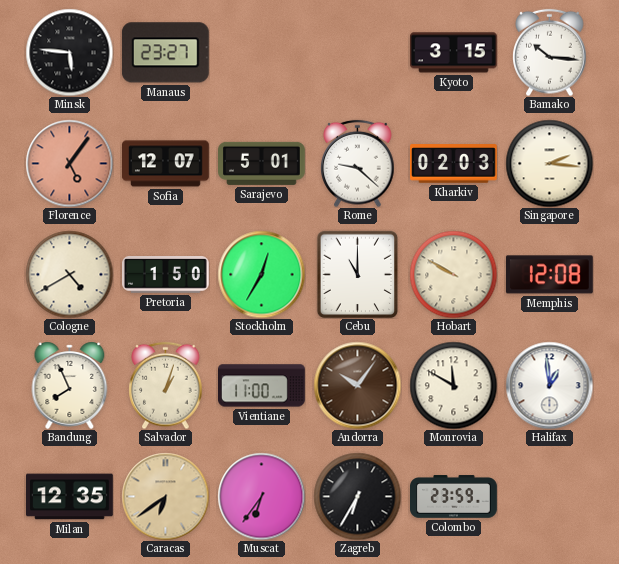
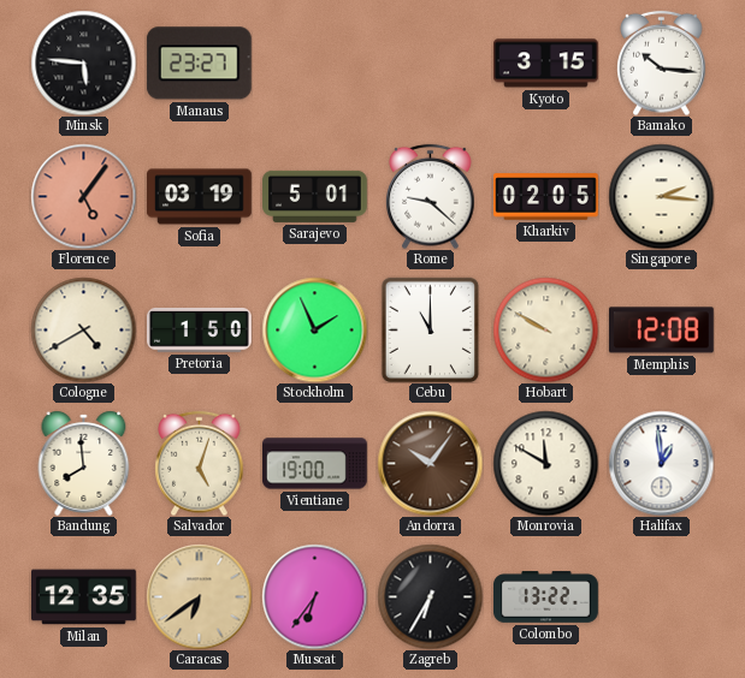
Sofia: 12:07 -> 03:19 (200, 197)
Kharkiv: 02:03 -> 02:05 (546, 197)
Stockholm: 12:35 -> 1:56 (314, 329)
Bandung: 7:56 -> 7:59 (84, 463)
Salvador: 1:03 -> 5:03 (200, 463)
Vientiane: 11:00 -> 19:00 (315, 464)
Colombo: 23:59 -> 13:22 (546, 597)
